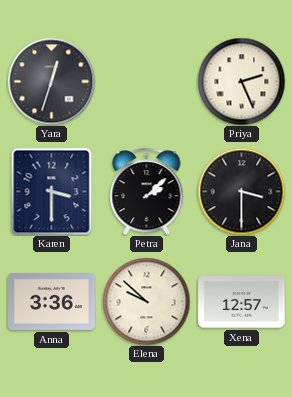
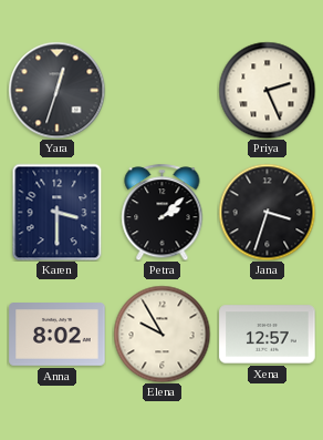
Jana: 3:30 -> 3:33 (267, 212)
Anna: 3:36 -> 8:02 (58, 335)
Elena: 9:52 -> 9:55 (161, 334)
